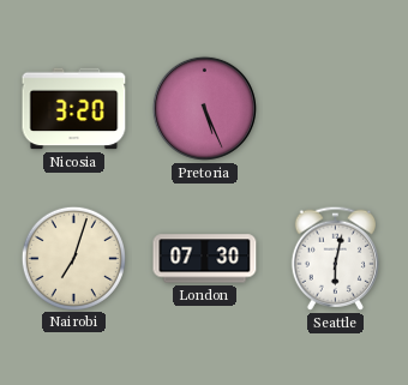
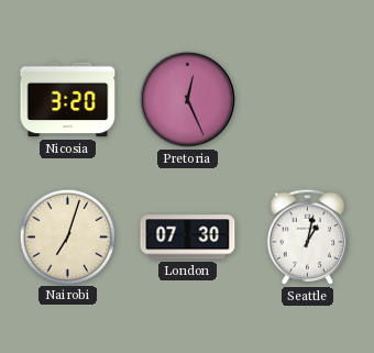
Pretoria: 5:26 -> 12:26 (187, 99)
Seattle: 6:02 -> 1:02 (307, 236)
